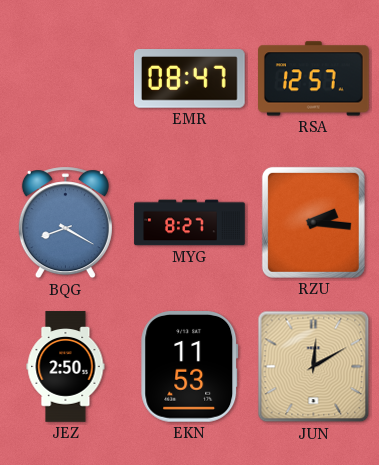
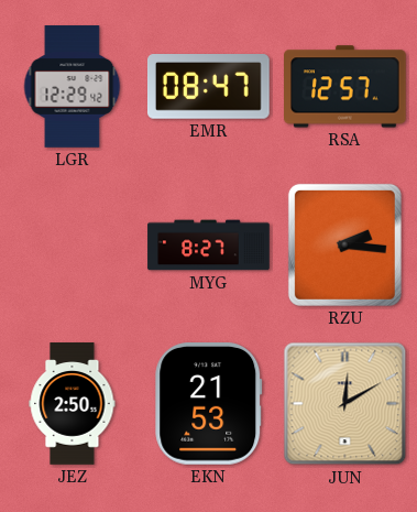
LGR: none -> 12:29 (73, 87)
BQG: 8:20 -> none (65, 223)
EKN: 11:53 -> 21:53 (209, 404)
